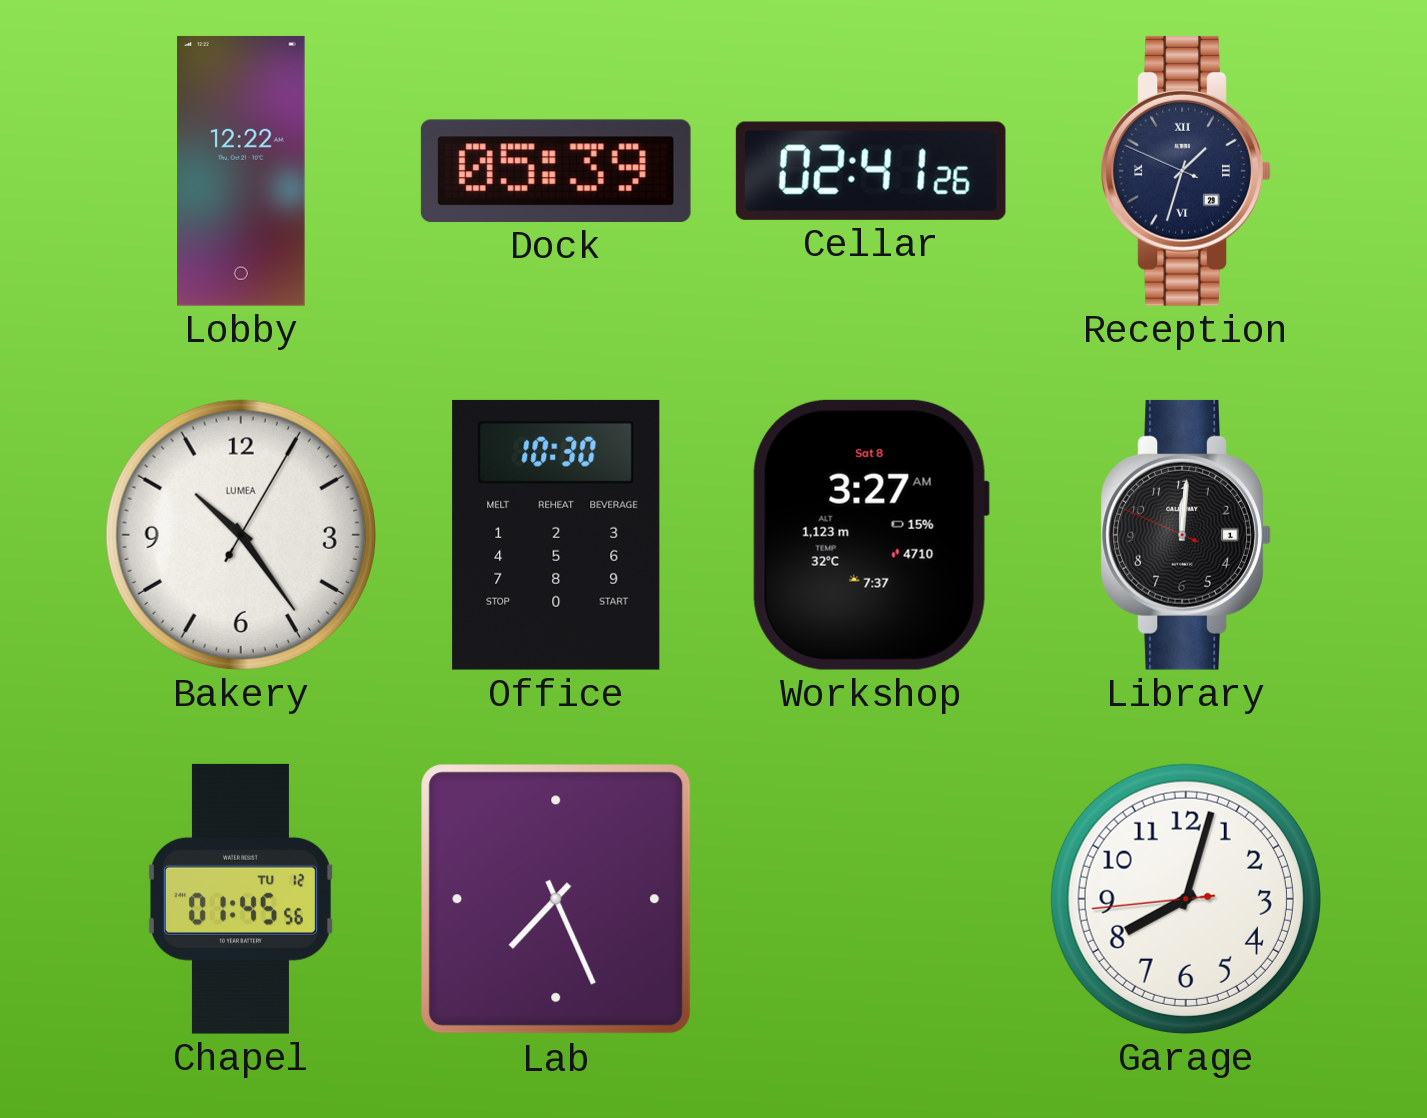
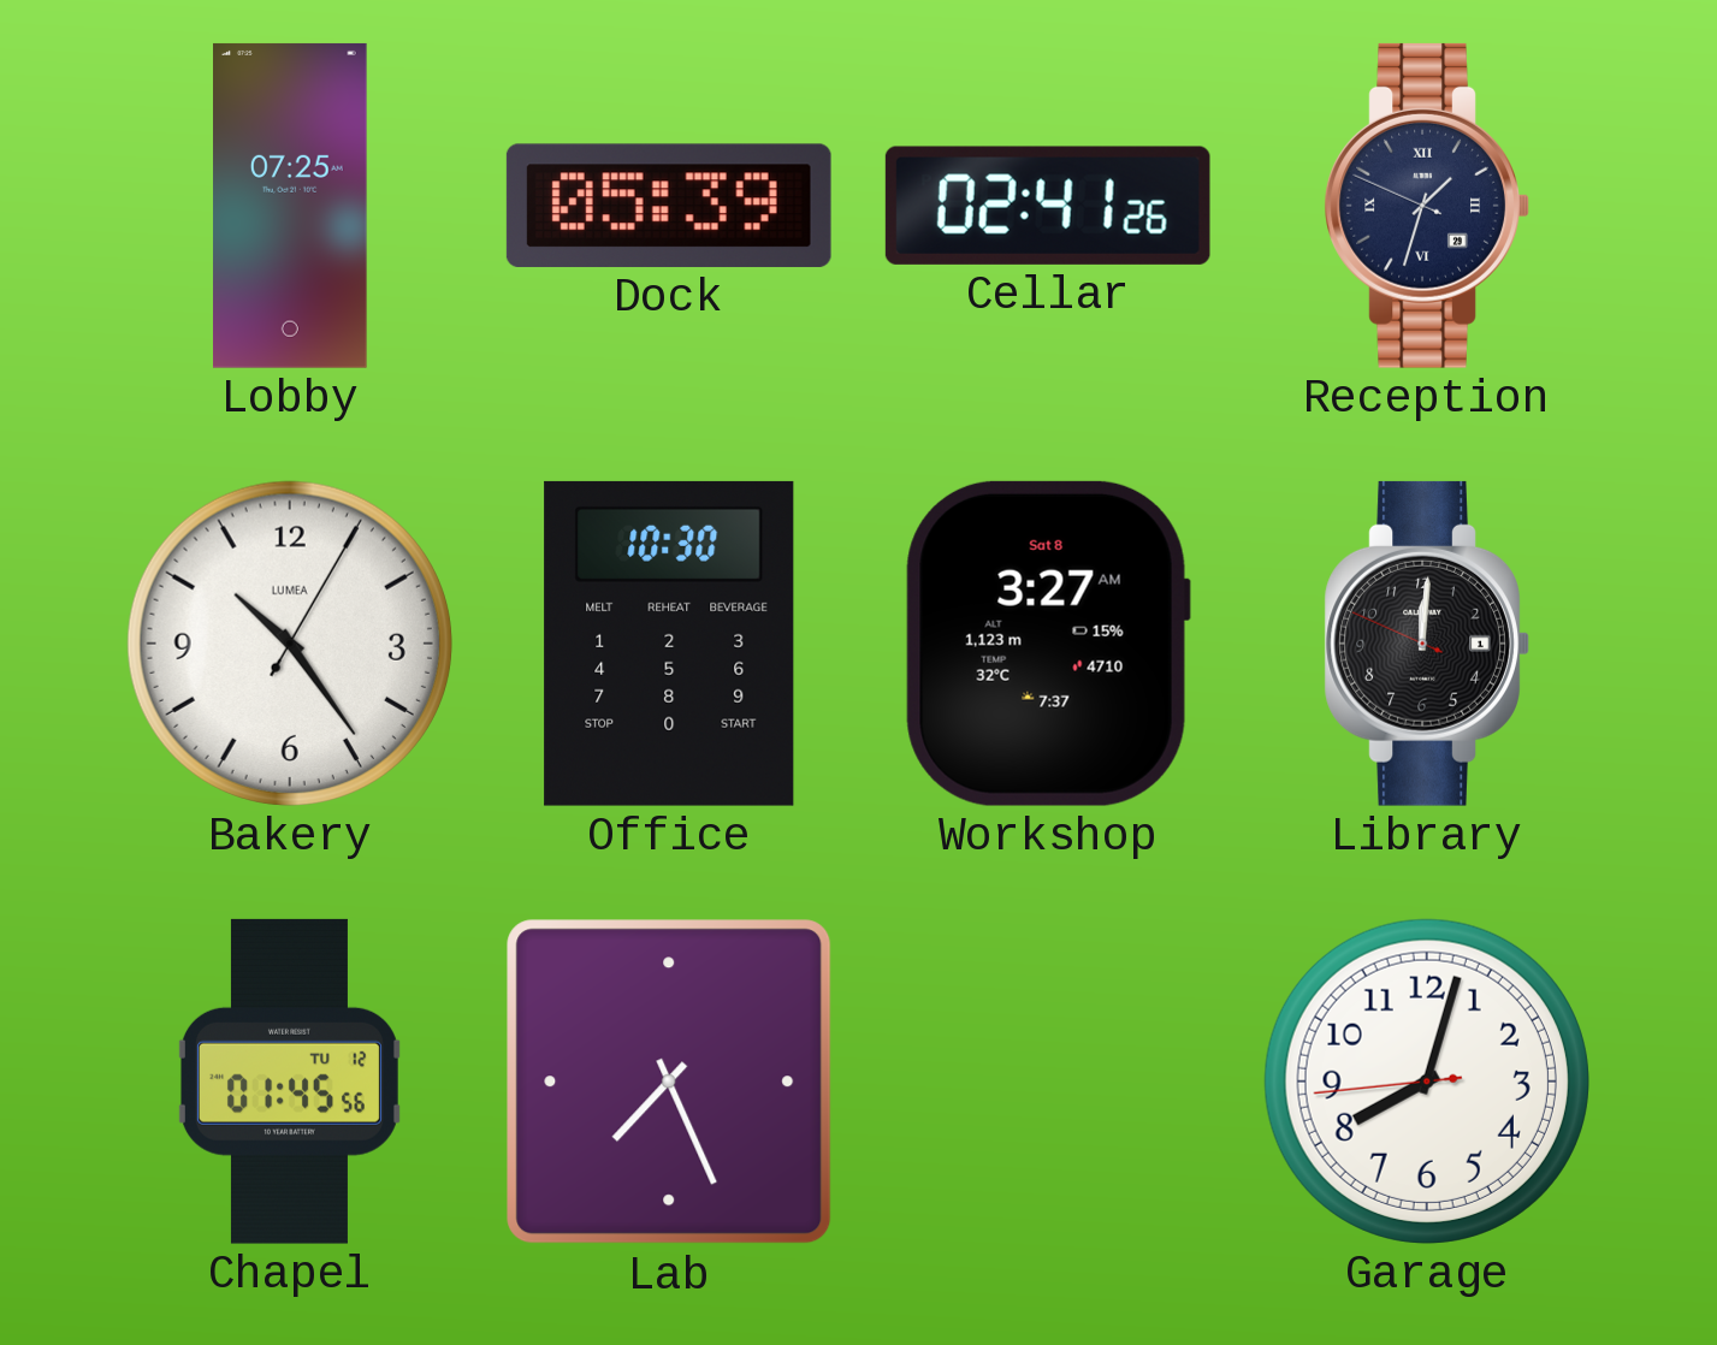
Lobby: 12:22 -> 07:25 (291, 206)
